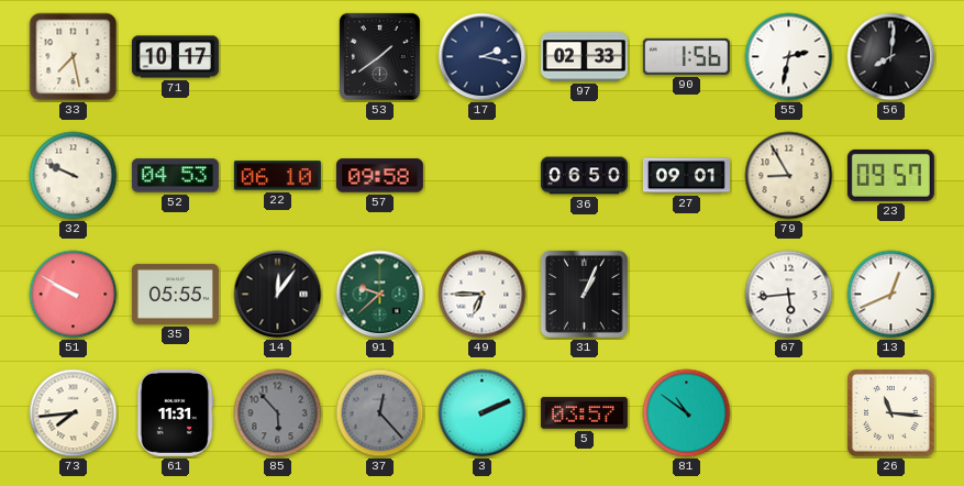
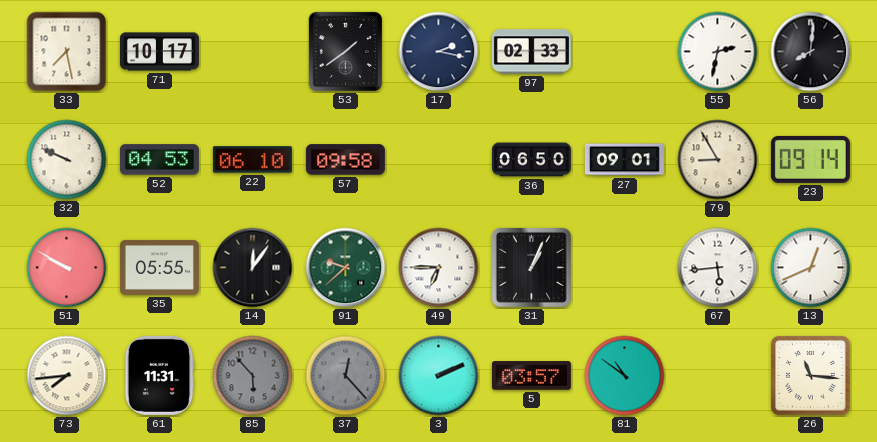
90: 1:56 -> none (686, 56)
23: 09:57 -> 09:14 (810, 159)
